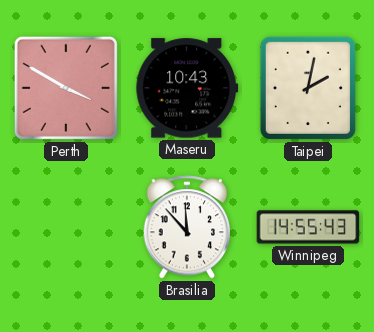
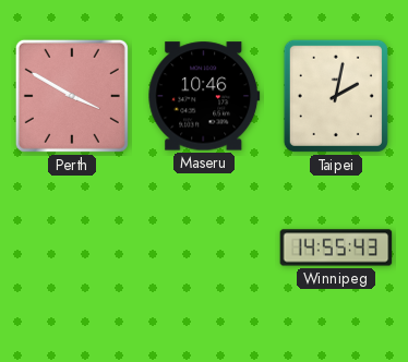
Maseru: 10:43 -> 10:46 (204, 96)
Brasilia: 11:53 -> none (187, 227)
